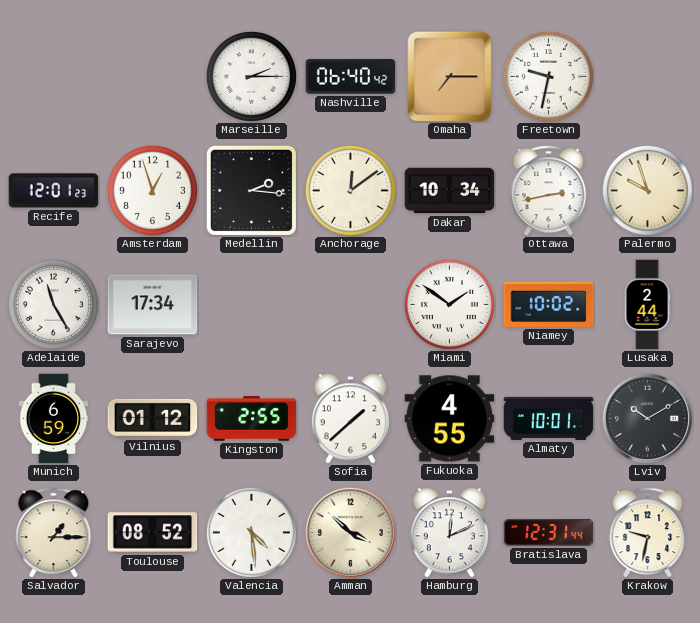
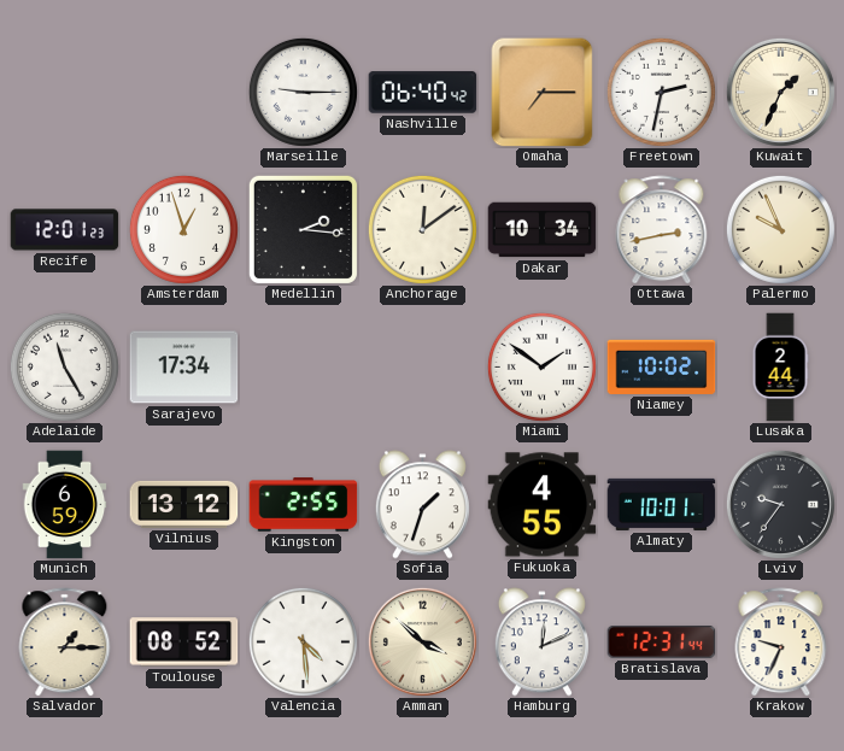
Marseille: 2:15 -> 9:15 (303, 92)
Freetown: 9:32 -> 2:32 (661, 92)
Kuwait: none -> 1:34 (780, 92)
Palermo: 9:57 -> 9:56 (780, 229)
Vilnius: 01:12 -> 13:12 (184, 504)
Sofia: 1:38 -> 1:33 (422, 505)
Lviv: 10:10 -> 9:36 (780, 504)
Krakow: 9:32 -> 9:34 (781, 643)
